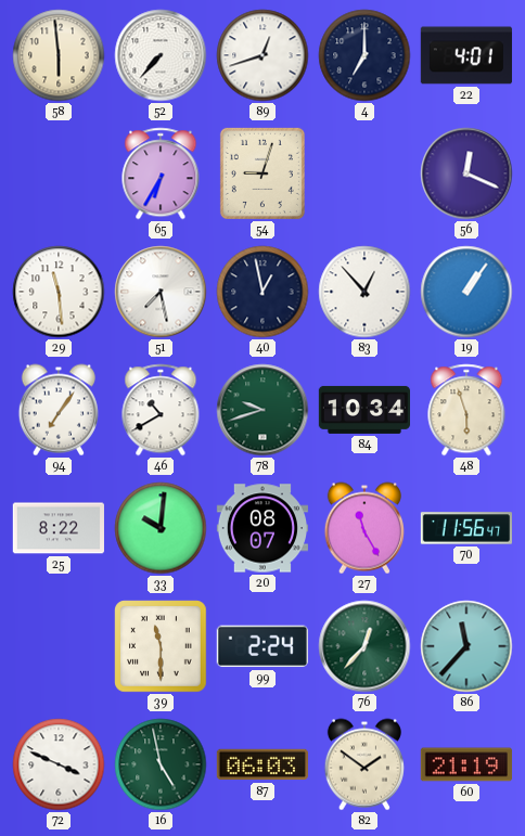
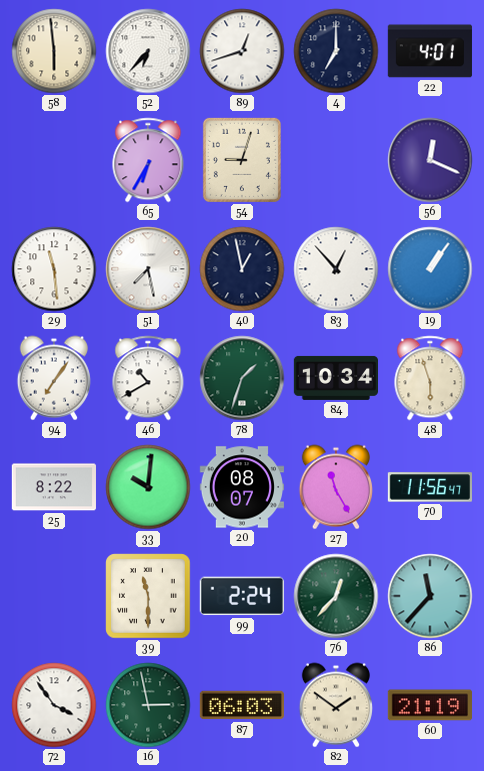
52: 7:37 -> 6:37 (148, 51)
78: 9:42 -> 1:33 (242, 378)
72: 3:49 -> 3:54 (54, 705)
16: 4:58 -> 2:58 (148, 705)
